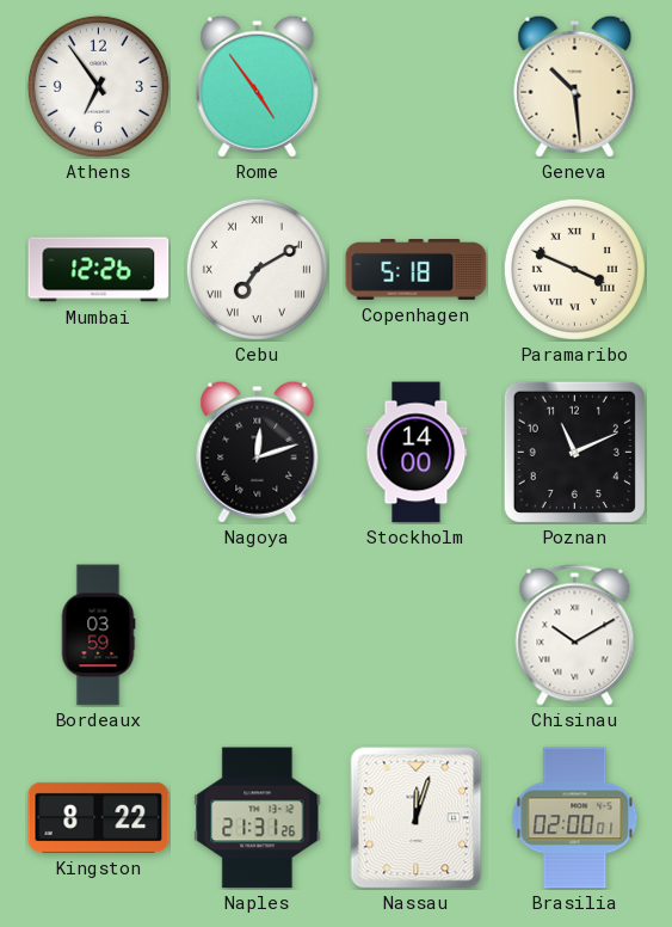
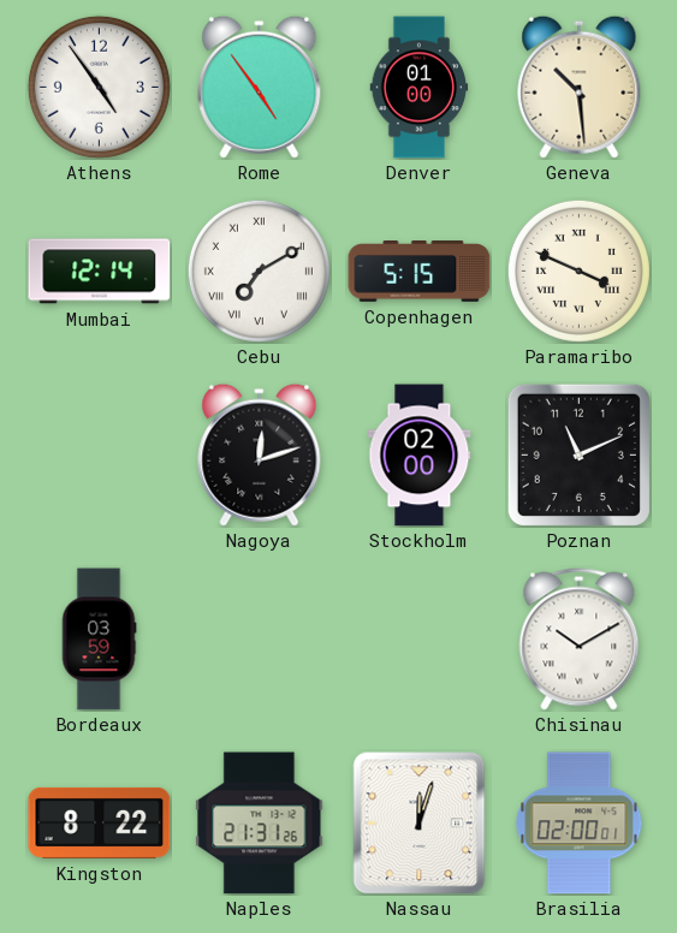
Athens: 6:54 -> 4:54 (99, 87)
Denver: none -> 01:00 (420, 88)
Mumbai: 12:26 -> 12:14 (100, 272)
Copenhagen: 5:18 -> 5:15 (420, 272)
Stockholm: 14:00 -> 02:00 (420, 456)
